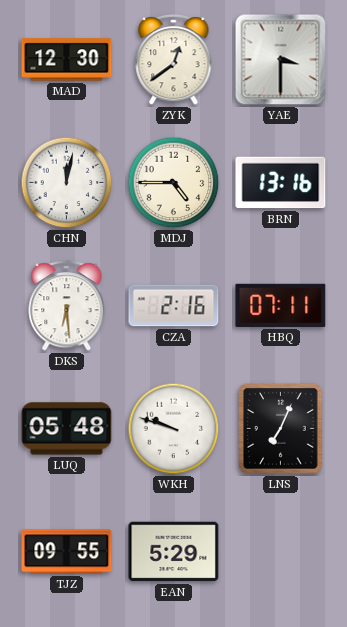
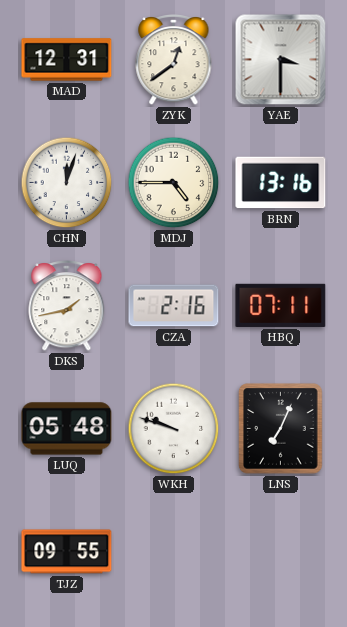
MAD: 12:30 -> 12:31 (67, 60)
CHN: 12:02 -> 12:03 (67, 183)
DKS: 6:29 -> 1:43 (67, 305)
EAN: 5:29 -> none (174, 552)
